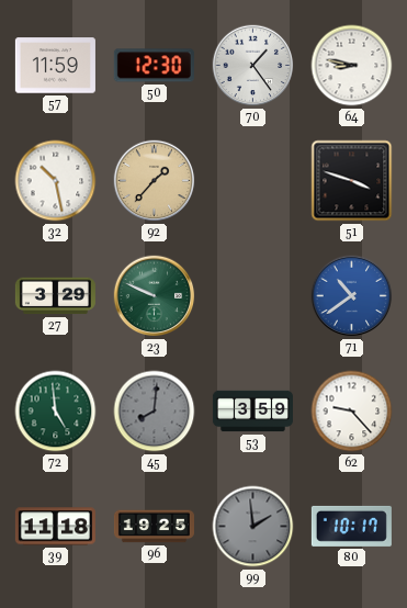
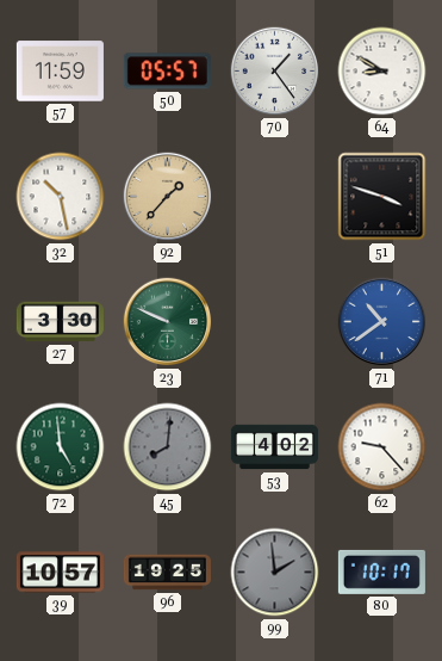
50: 12:30 -> 05:57 (167, 72)
64: 8:47 -> 8:50 (382, 72)
27: 3:29 -> 3:30 (60, 322)
53: 3:59 -> 4:02 (274, 447)
39: 11:18 -> 10:57 (60, 573)
